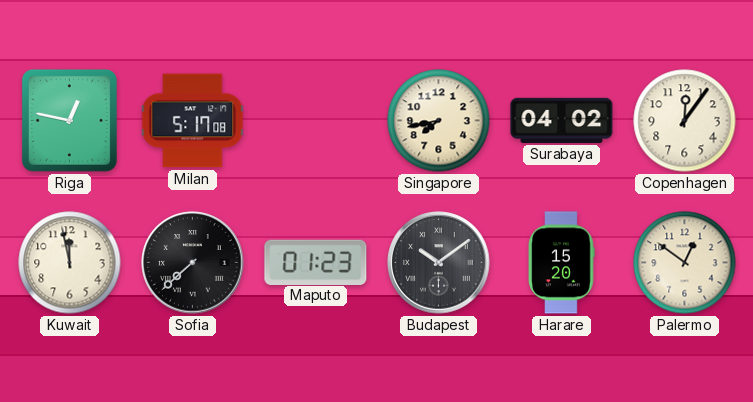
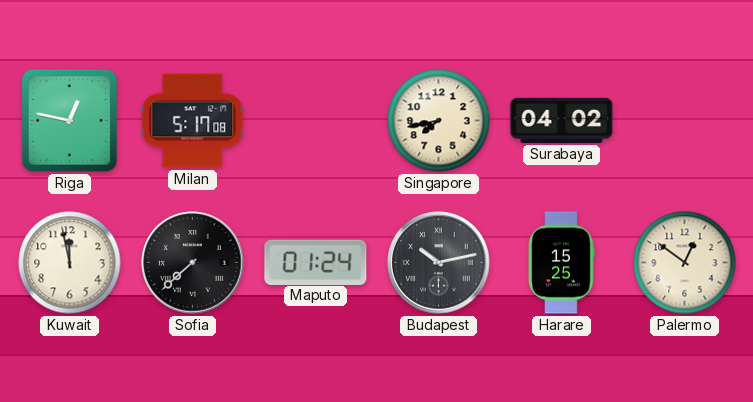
Copenhagen: 12:06 -> none (685, 121)
Maputo: 01:23 -> 01:24 (316, 262)
Budapest: 10:09 -> 10:13 (439, 263)
Harare: 15:20 -> 15:25 (561, 263)
